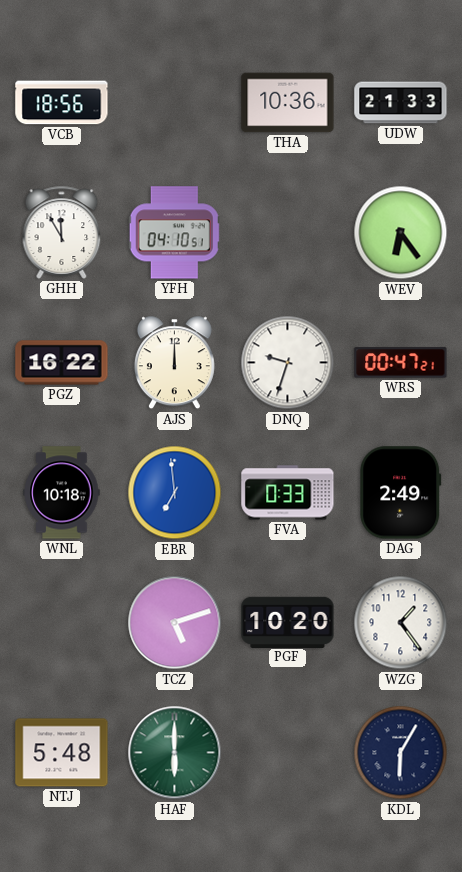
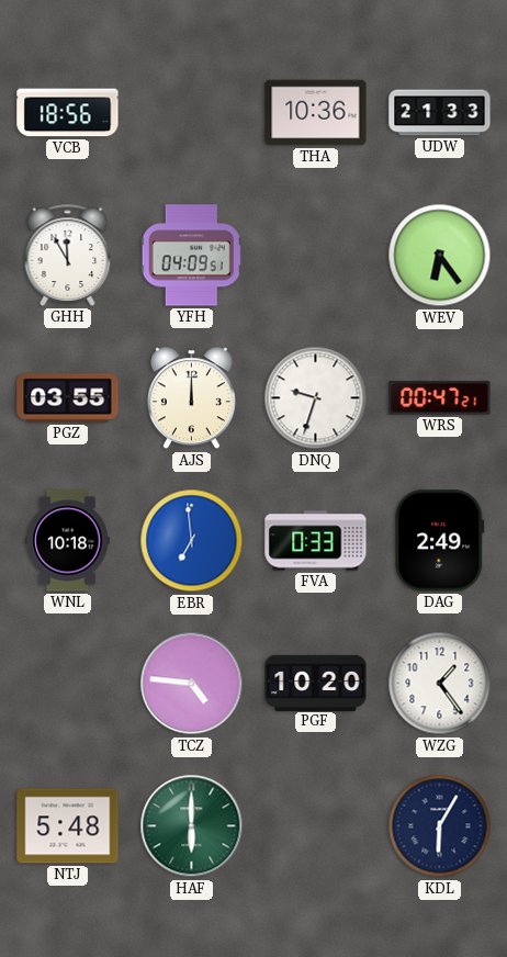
YFH: 04:10 -> 04:09 (191, 256)
PGZ: 16:22 -> 03:55 (68, 398)
TCZ: 5:12 -> 4:46 (192, 684)
